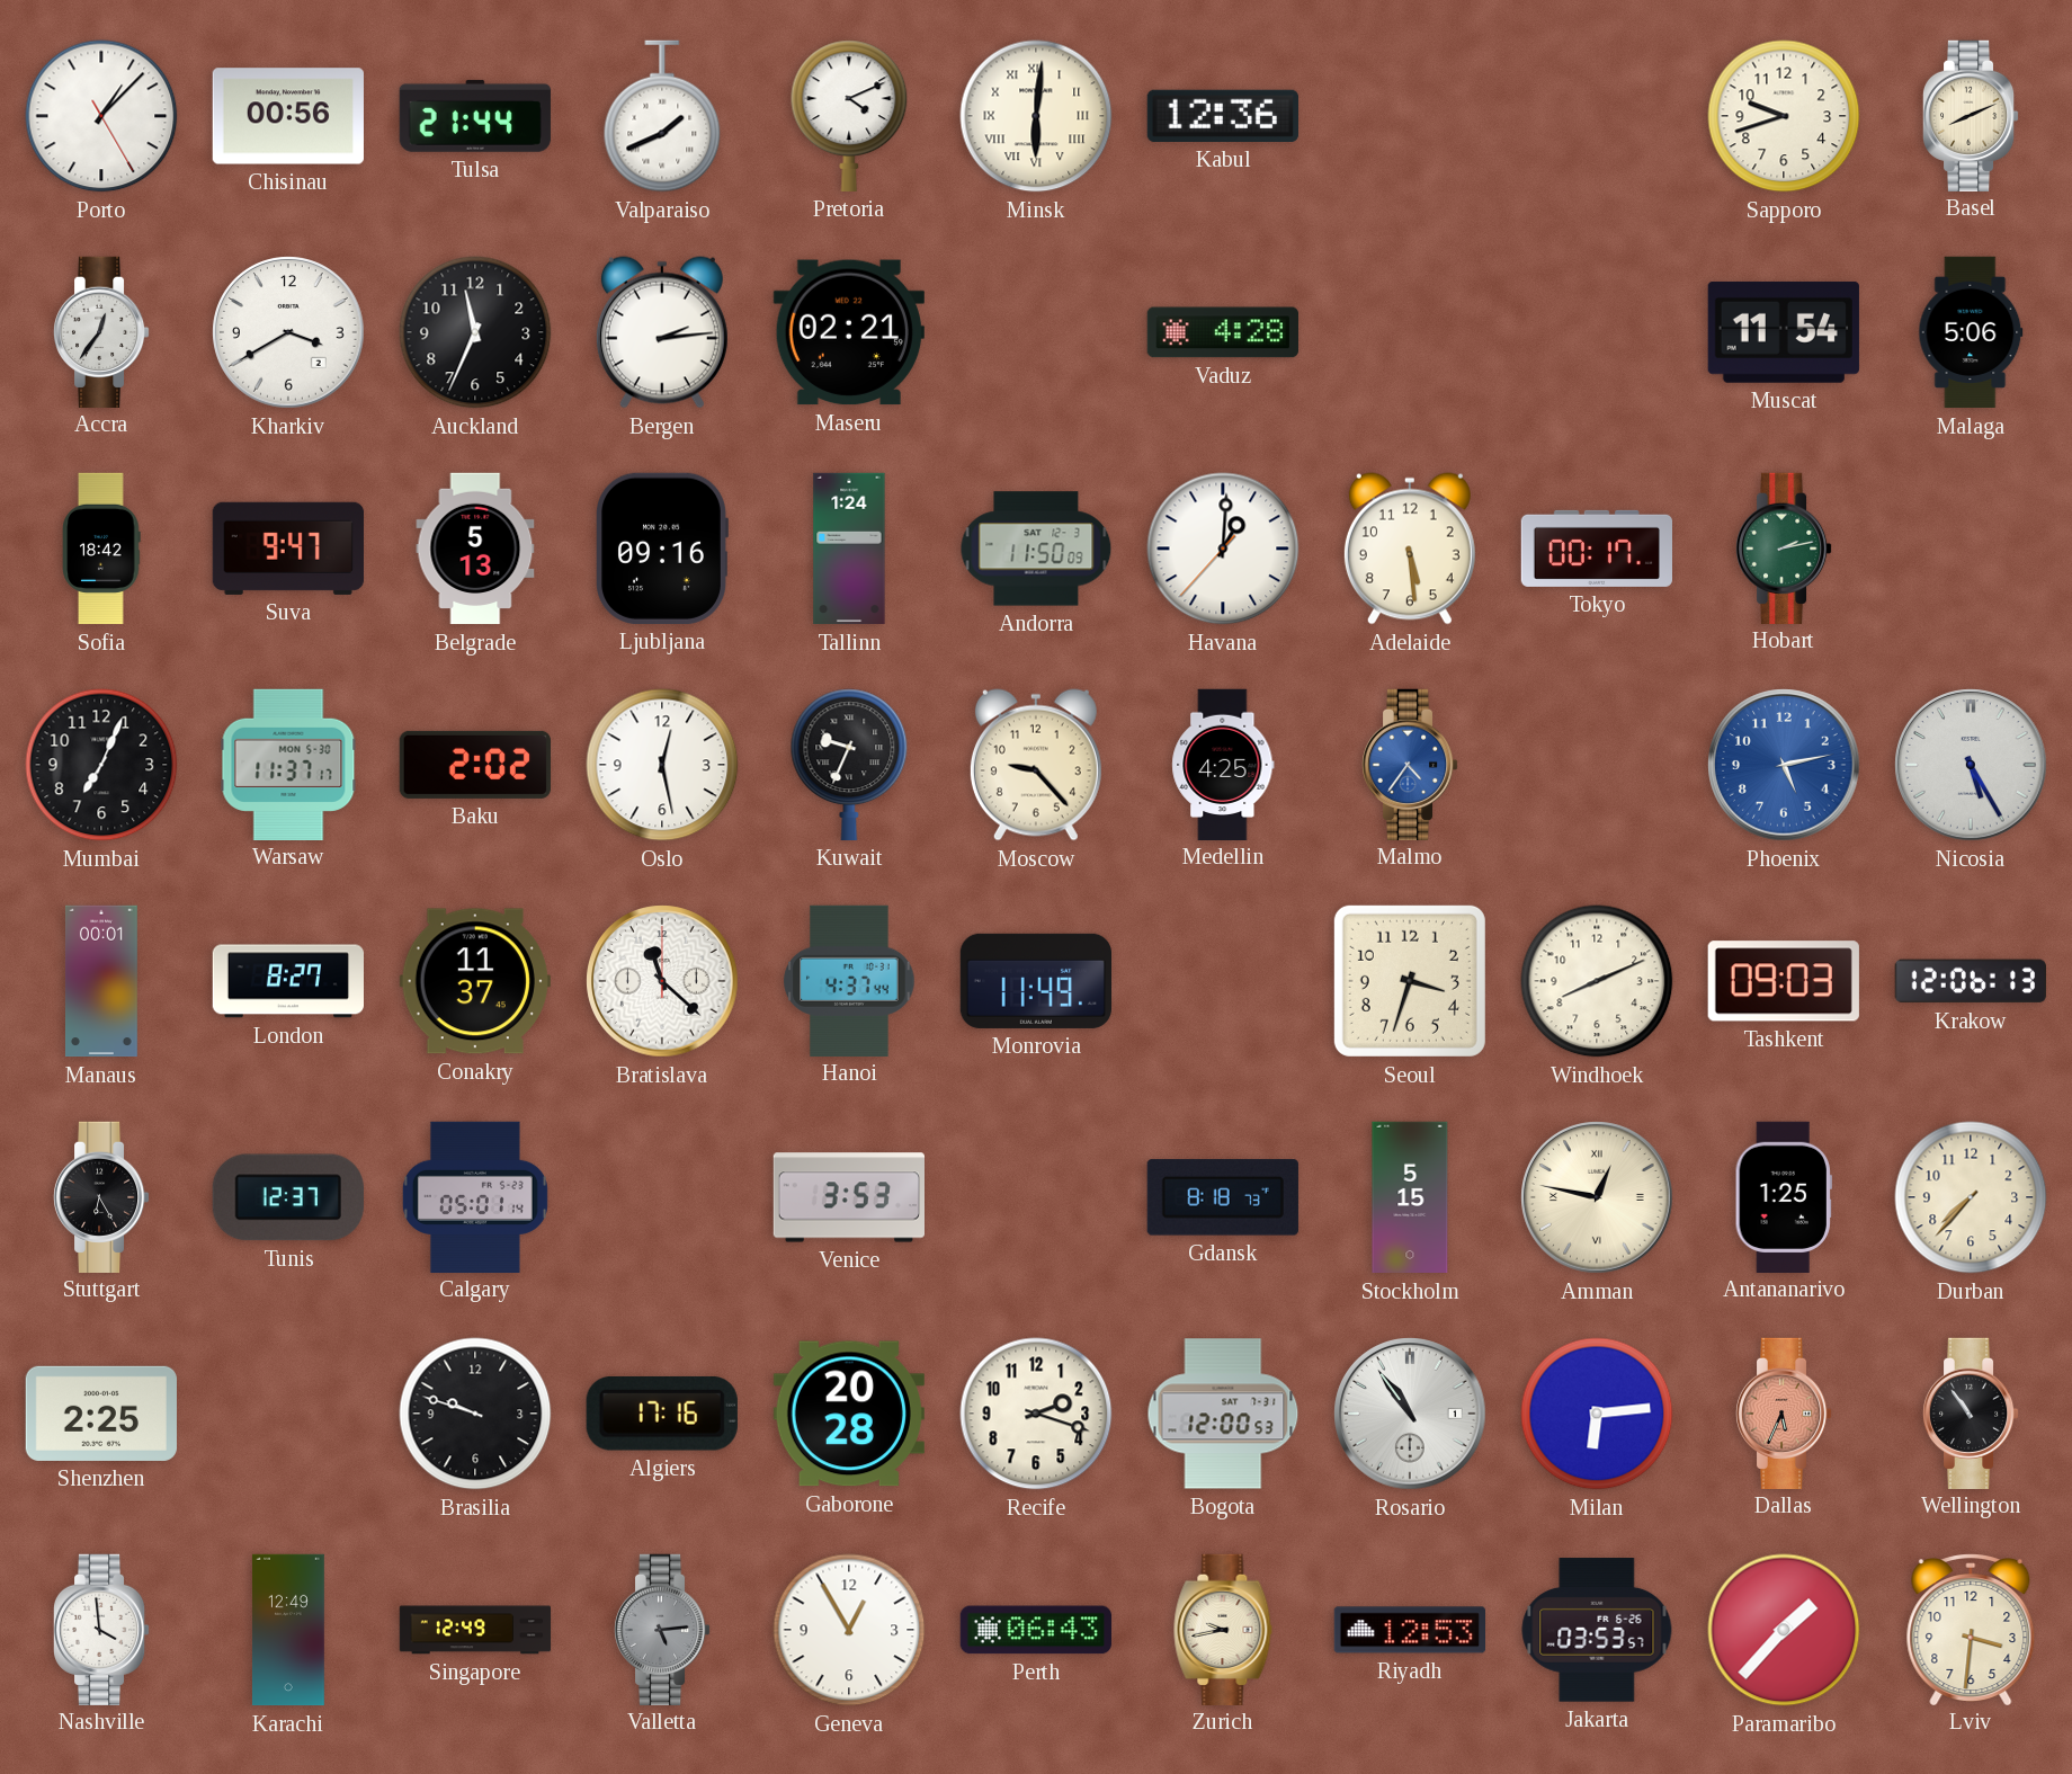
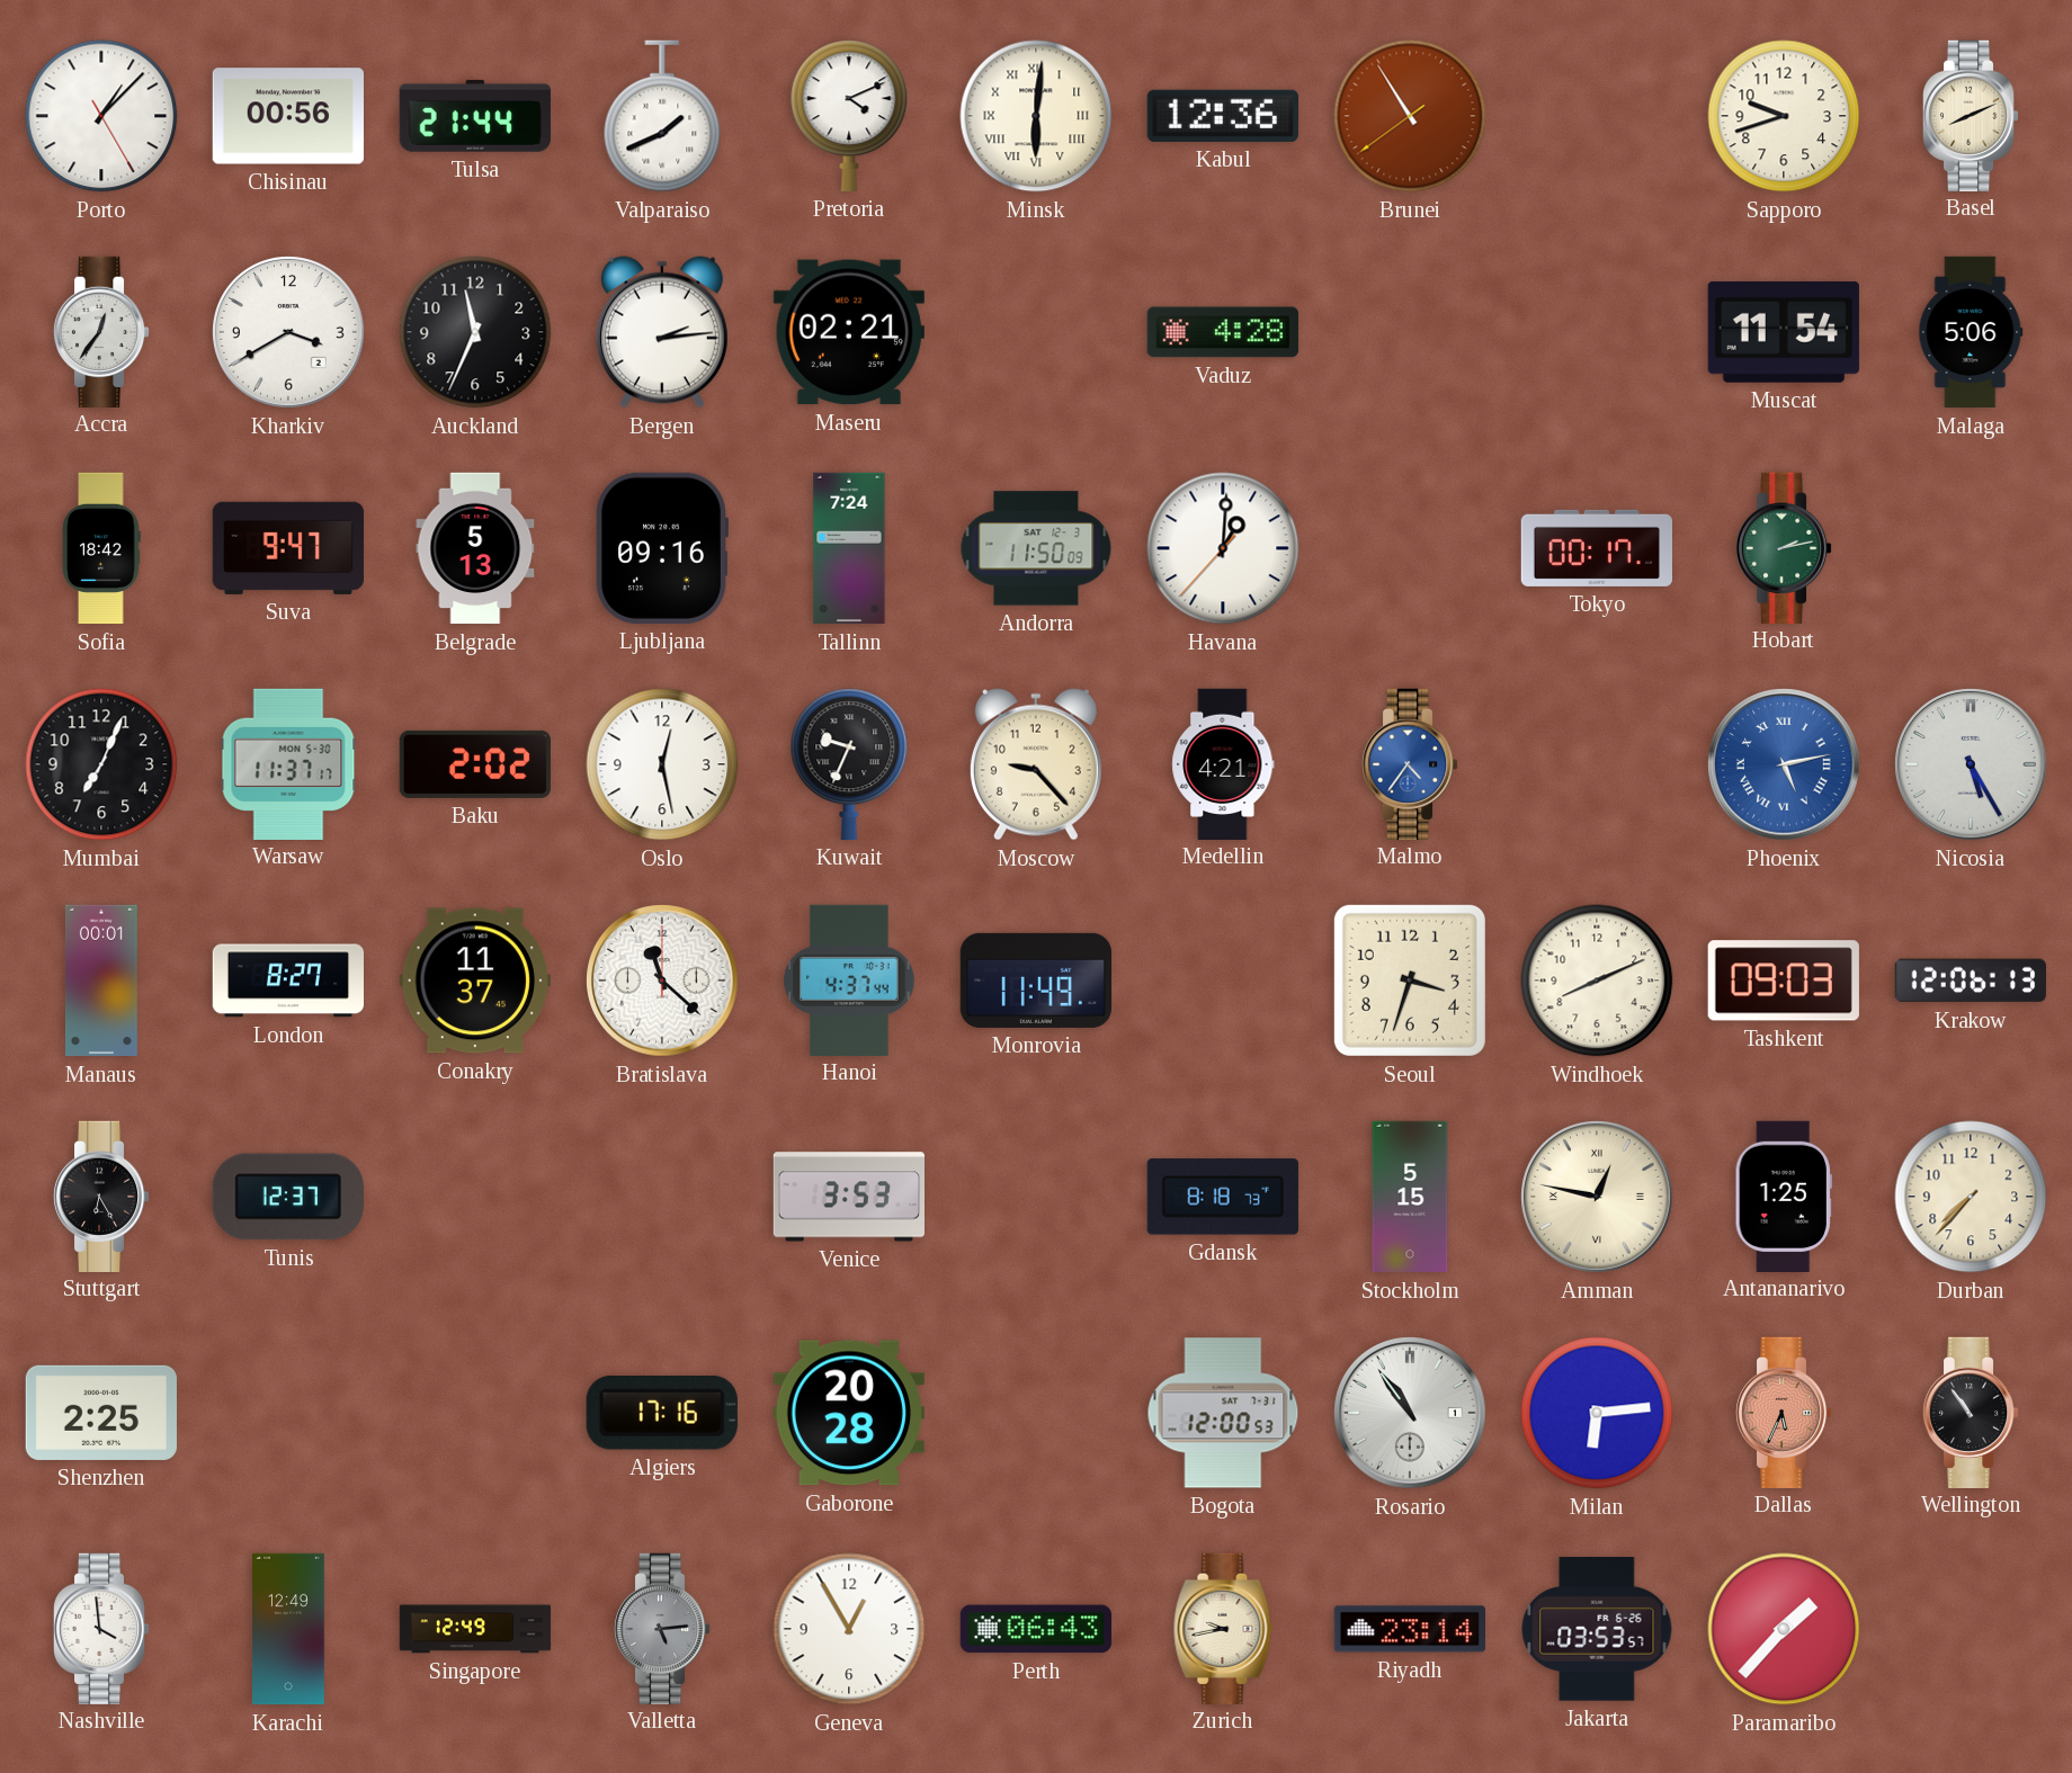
Brunei: none -> 10:54 (1410, 116)
Tallinn: 1:24 -> 7:24 (849, 548)
Adelaide: 5:29 -> none (1410, 549)
Medellin: 4:25 -> 4:21 (1223, 763)
Phoenix numerals: Arabic -> Roman (1784, 764)
Calgary: 05:01 -> none (475, 1196)
Brasilia: 9:48 -> none (475, 1414)
Recife: 2:18 -> none (1036, 1414)
Riyadh: 12:53 -> 23:14 (1409, 1629)
Lviv: 3:31 -> none (1971, 1630)
